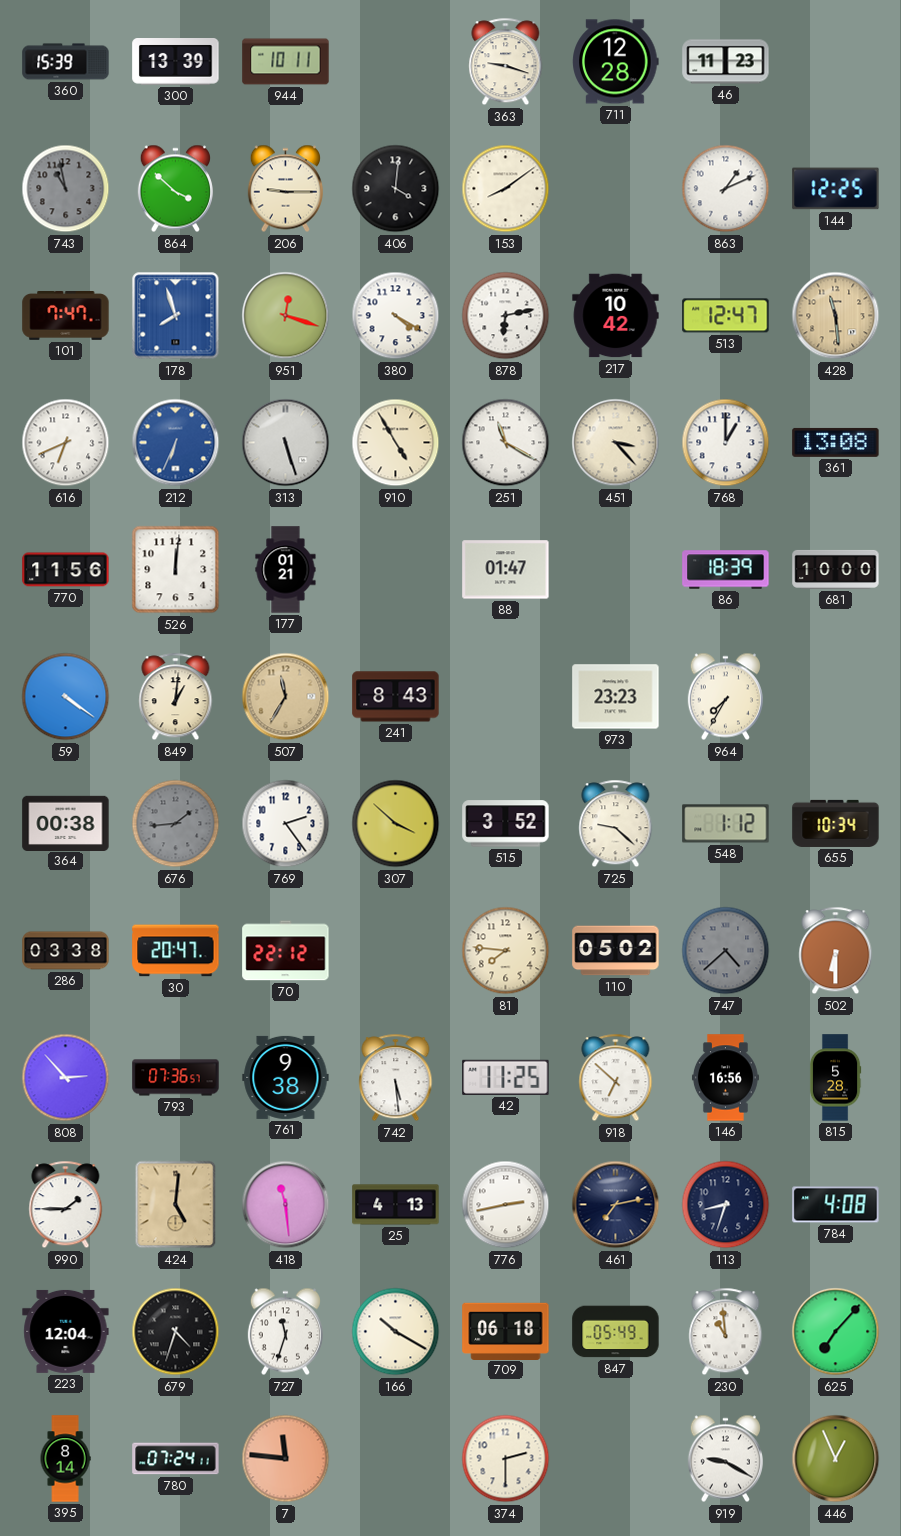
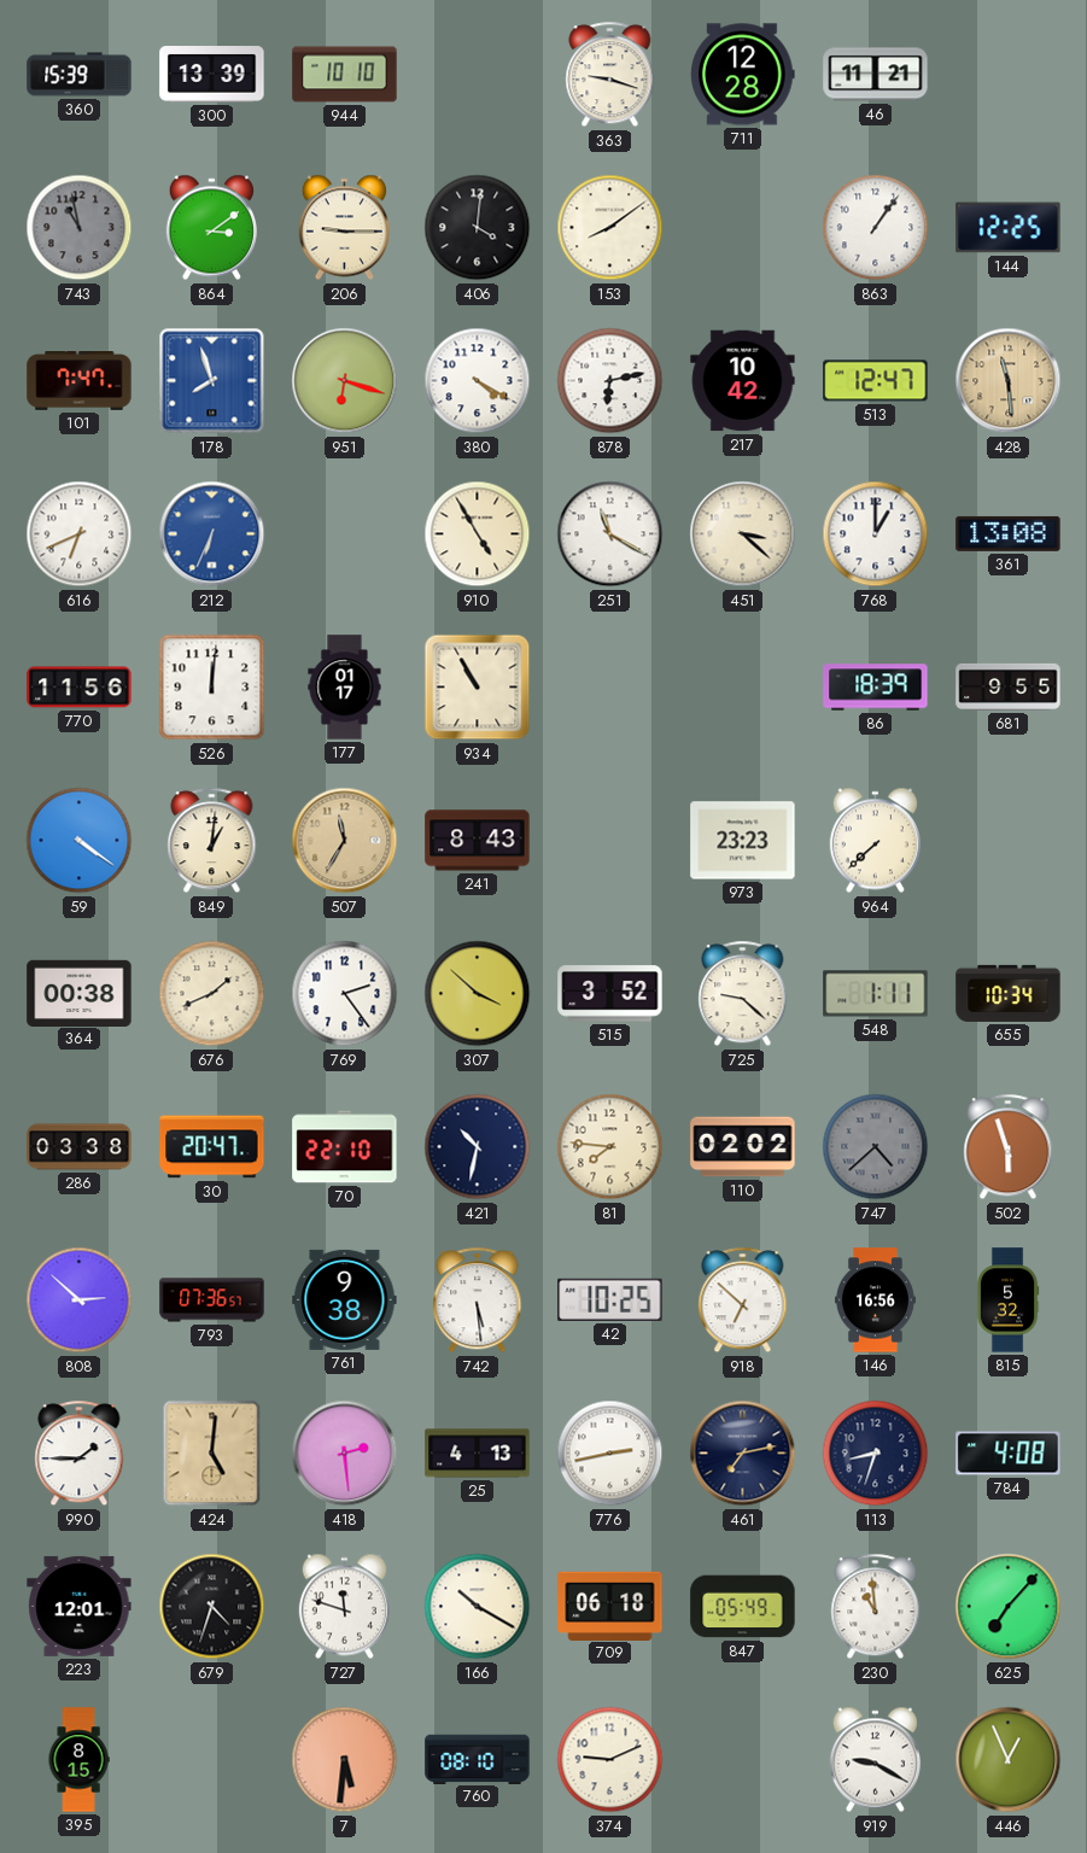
944: 10:11 -> 10:10 (345, 75)
46: 11:23 -> 11:21 (876, 75)
864: 3:52 -> 3:09 (211, 228)
863: 1:11 -> 1:06 (876, 228)
951: 12:18 -> 6:18 (345, 381)
313: 5:27 -> none (286, 443)
451: 3:23 -> 3:22 (743, 534)
177: 01:21 -> 01:17 (345, 688)
934: none -> 10:55 (478, 688)
88: 01:47 -> none (506, 570)
681: 10:00 -> 9:55 (1009, 686)
964: 7:35 -> 7:38 (875, 841)
676: 1:44 -> 1:41 (212, 994)
676 dial: grey -> cream (212, 994)
548: 1:12 -> 1:11 (876, 994)
70: 22:12 -> 22:10 (345, 1147)
421: none -> 10:32 (478, 1147)
110: 05:02 -> 02:02 (743, 1147)
502: 6:30 -> 5:57 (1009, 1147)
808: 2:53 -> 2:52 (80, 1300)
42: 11:25 -> 10:25 (610, 1299)
815: 5:28 -> 5:32 (1007, 1300)
418: 11:29 -> 2:29 (345, 1454)
223: 12:04 -> 12:01 (80, 1606)
727: 11:33 -> 11:48 (344, 1607)
395: 8:14 -> 8:15 (78, 1760)
780: 07:24 -> none (176, 1459)
7: 11:46 -> 5:31 (345, 1760)
760: none -> 08:10 (478, 1759)
374: 2:30 -> 9:11 (610, 1760)
